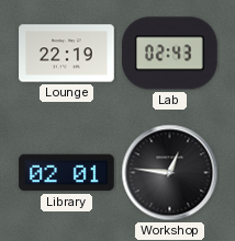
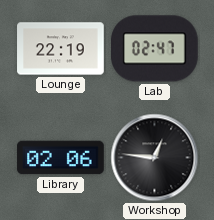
Lab: 02:43 -> 02:47 (155, 49)
Library: 02:01 -> 02:06 (61, 158)
